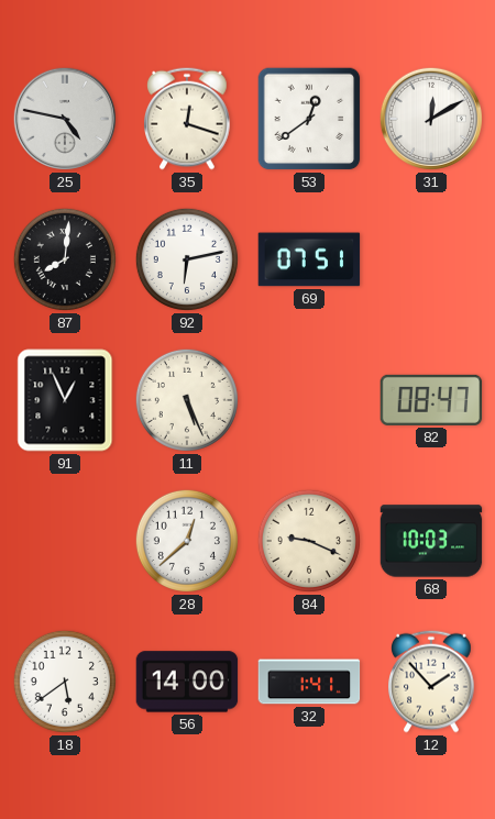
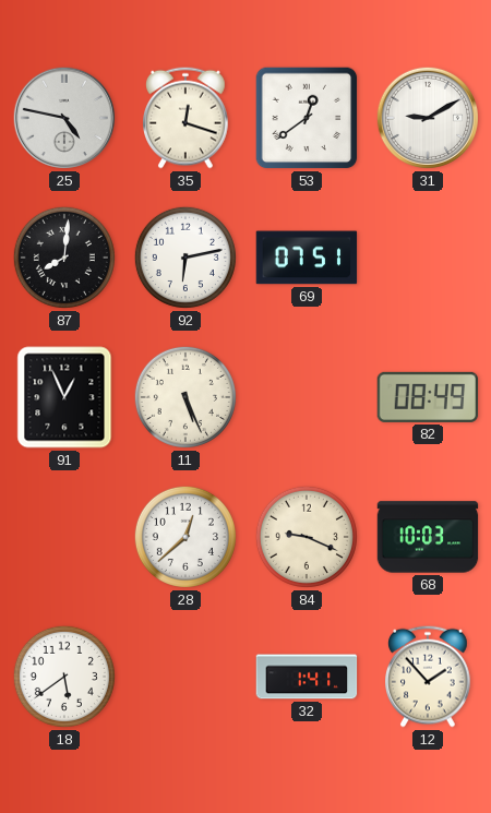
31: 12:10 -> 9:10 (428, 118)
82: 08:47 -> 08:49 (428, 397)
56: 14:00 -> none (187, 682)
